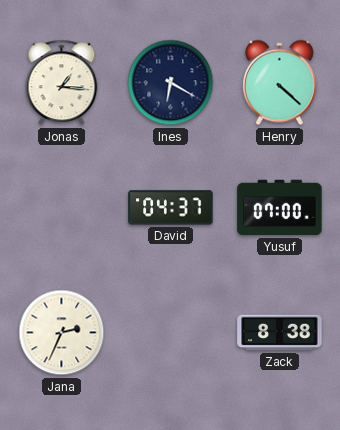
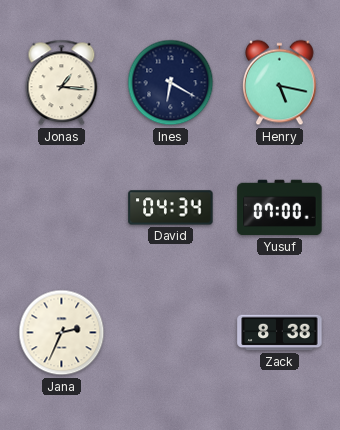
Henry: 4:22 -> 5:17 (280, 83)
David: 04:37 -> 04:34 (171, 208)
